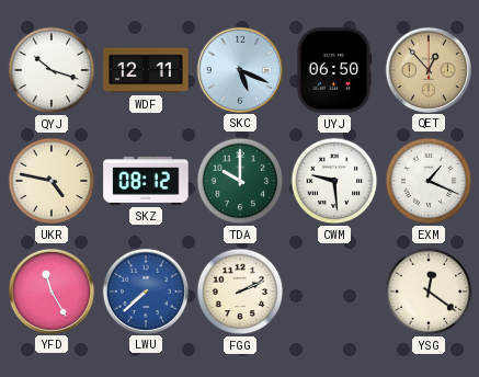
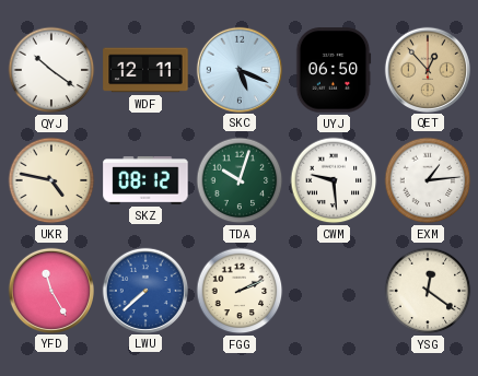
QYJ: 10:18 -> 10:21 (51, 70)
TDA: 10:00 -> 10:03 (240, 180)
EXM: 1:19 -> 1:14 (428, 180)
